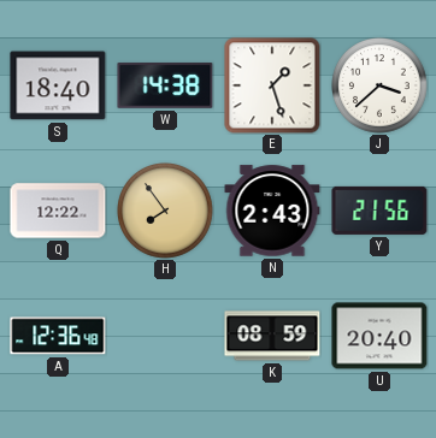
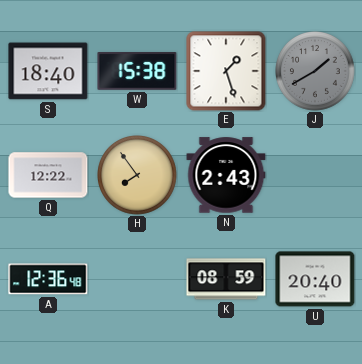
W: 14:38 -> 15:38 (137, 71)
J: 3:38 -> 1:40 (316, 72)
J dial: white -> grey (316, 72)
Y: 21:56 -> none (379, 211)
